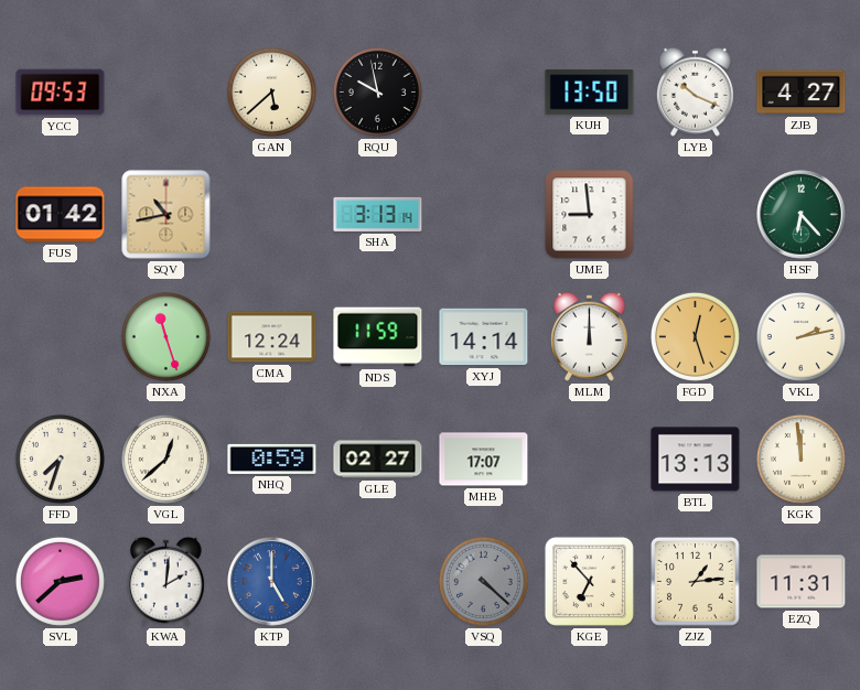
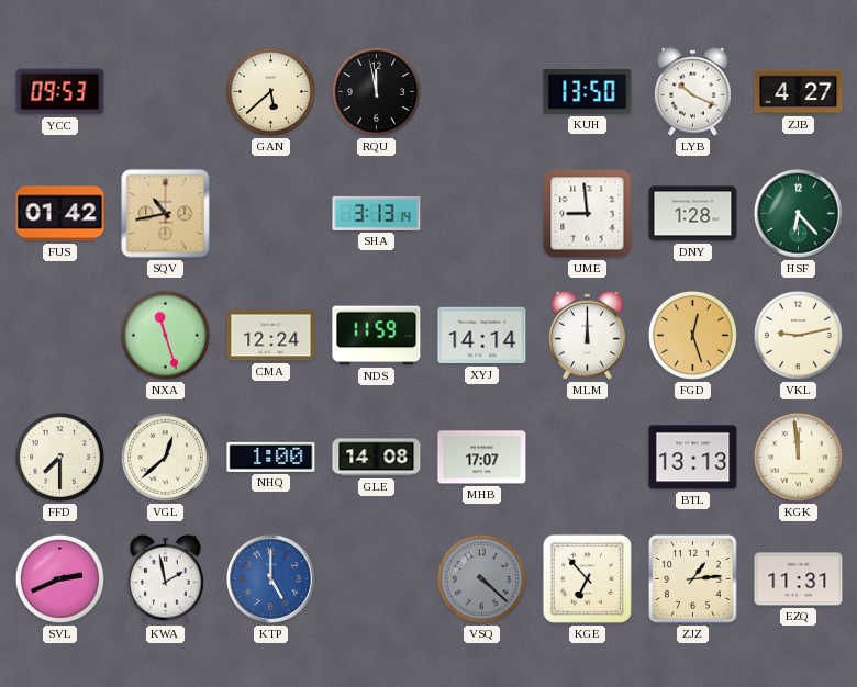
RQU: 9:58 -> 11:58 (376, 91)
DNY: none -> 1:28 (693, 214)
VKL: 2:13 -> 9:13 (798, 335)
FFD: 7:33 -> 7:30 (59, 457)
NHQ: 0:59 -> 1:00 (271, 457)
GLE: 02:27 -> 14:08 (377, 458)
SVL: 2:38 -> 2:41 (59, 578)
KWA: 2:01 -> 1:58 (165, 578)
